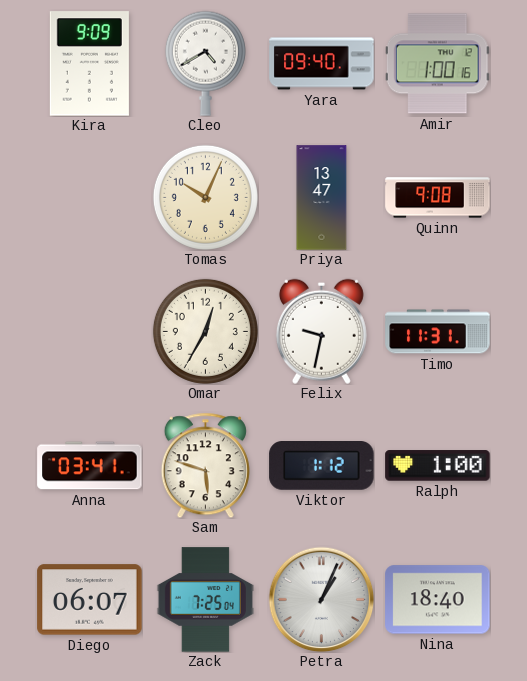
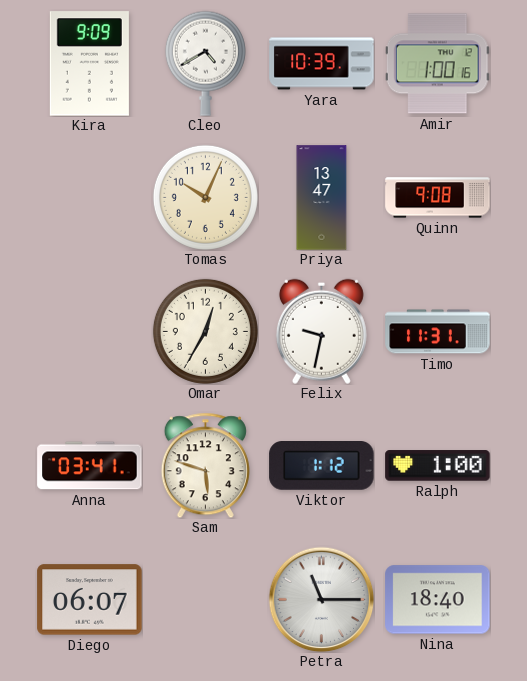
Yara: 09:40 -> 10:39 (322, 64)
Zack: 7:25 -> none (205, 600)
Petra: 1:04 -> 11:15 (321, 599)
